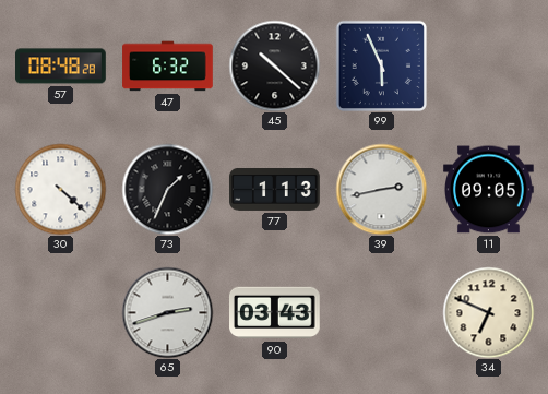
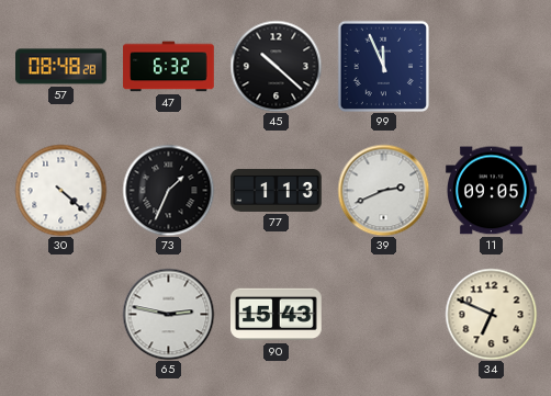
99: 5:56 -> 11:56 (383, 66)
39: 2:43 -> 2:41 (383, 190)
65: 2:42 -> 2:47 (168, 314)
90: 03:43 -> 15:43 (277, 315)
